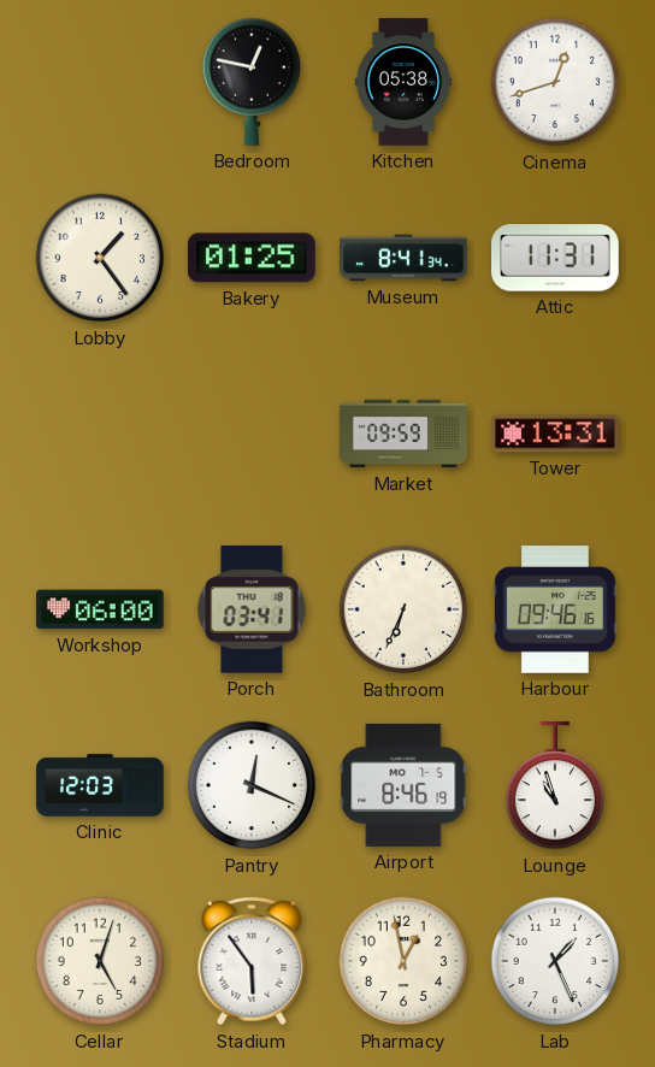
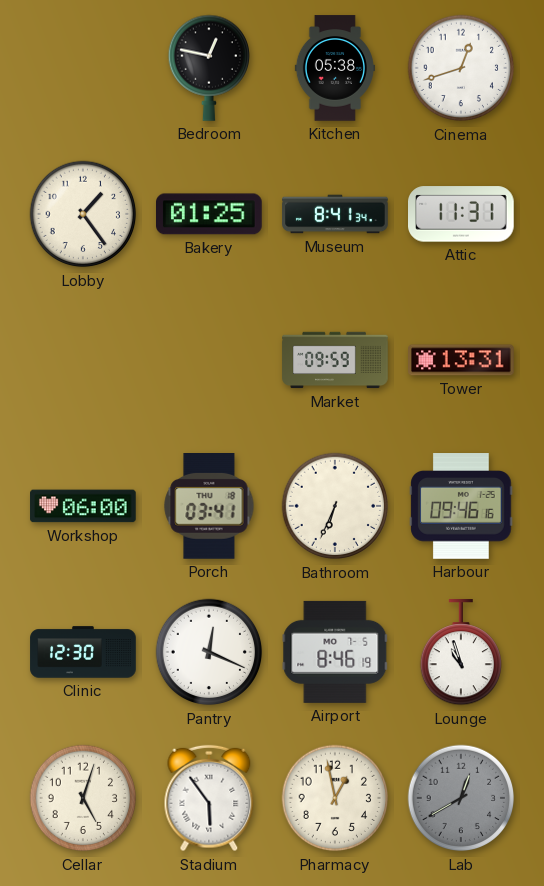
Clinic: 12:03 -> 12:30 (83, 652)
Lab: 1:26 -> 12:40 (461, 798)
Lab dial: white -> grey (461, 798)
